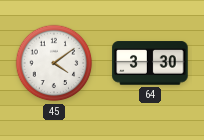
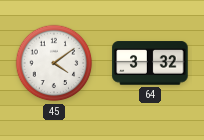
64: 3:30 -> 3:32 (150, 63)
